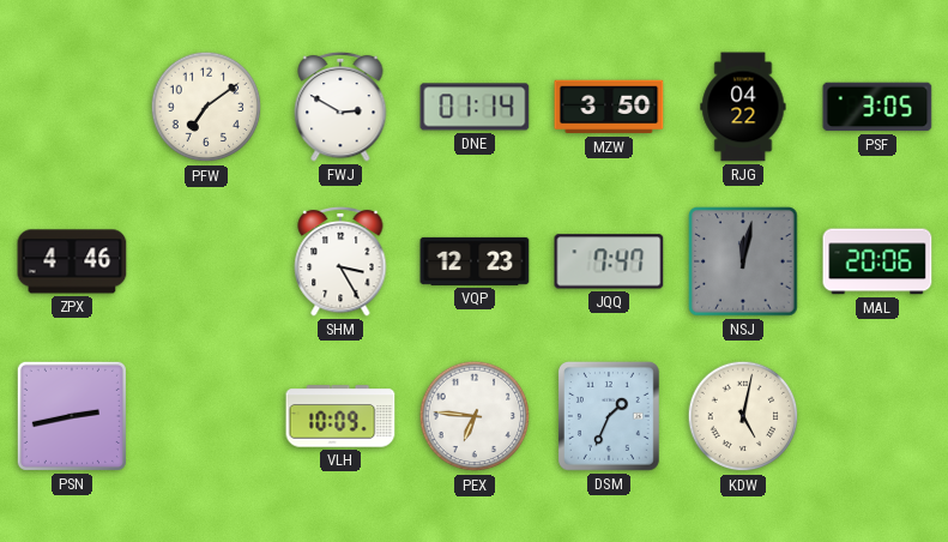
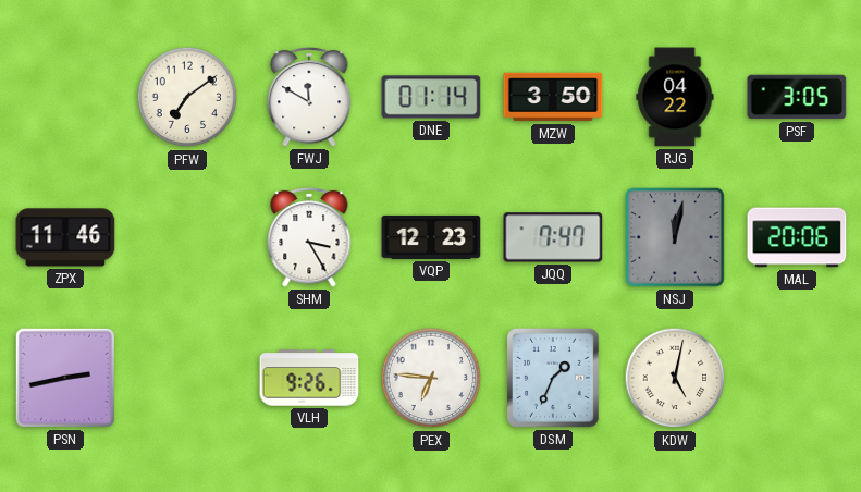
FWJ: 2:50 -> 11:50 (309, 97)
ZPX: 4:46 -> 11:46 (65, 237)
VLH: 10:09 -> 9:26 (309, 378)
